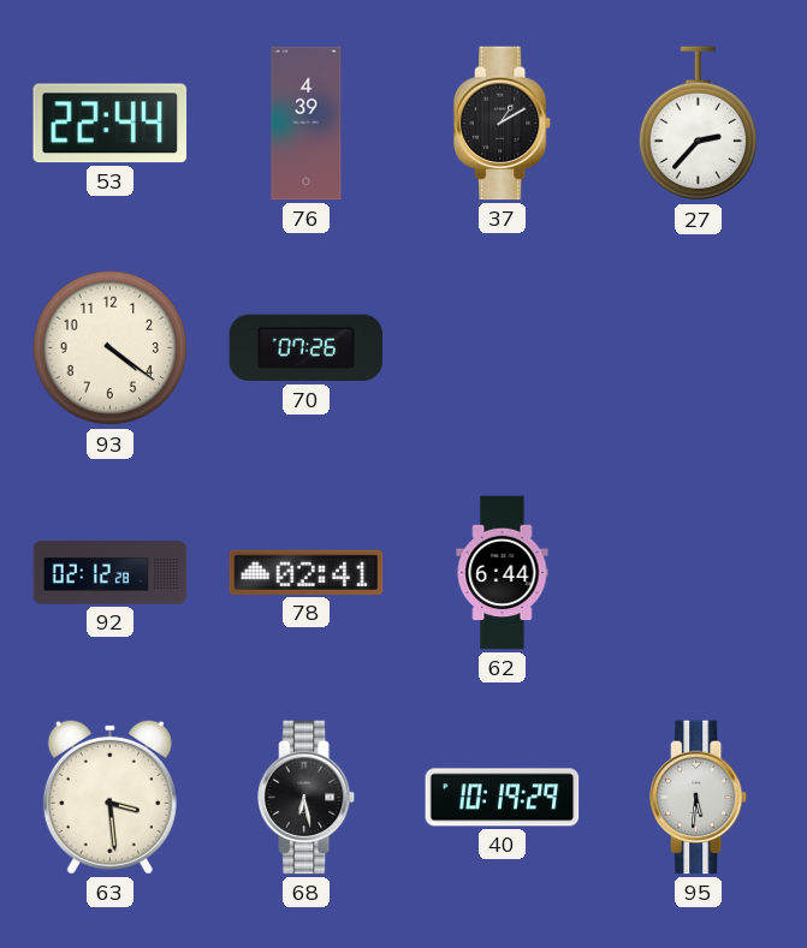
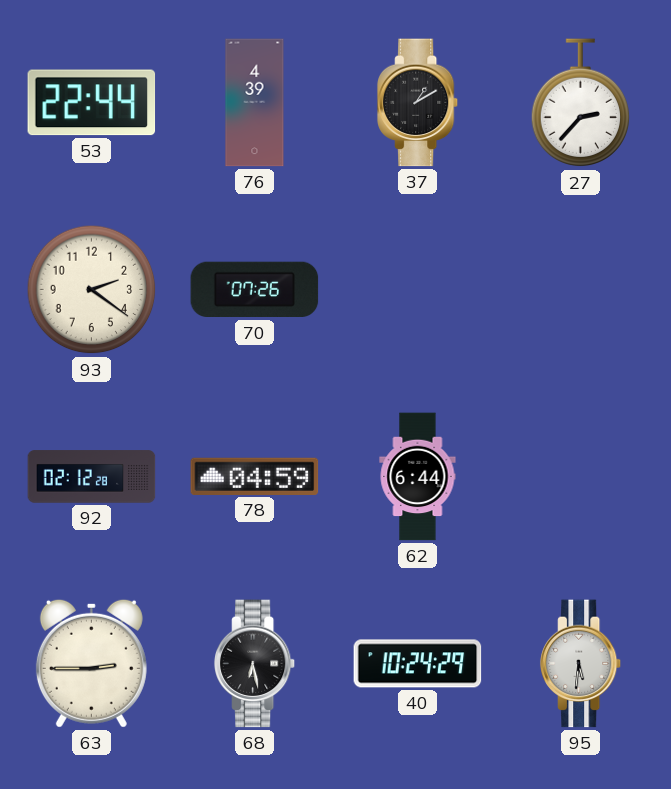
93: 4:21 -> 2:21 (92, 290)
78: 02:41 -> 04:59 (255, 476)
63: 3:29 -> 2:45 (91, 663)
40: 10:19 -> 10:24 (418, 664)
